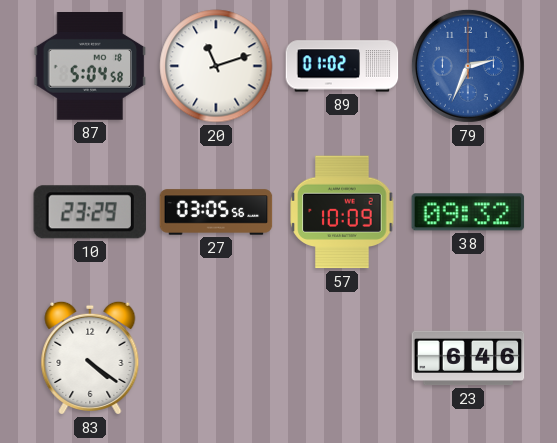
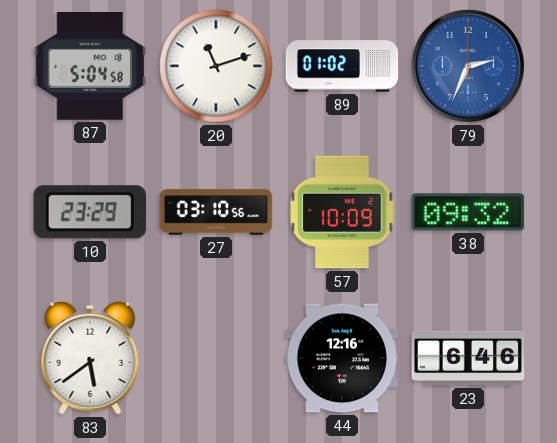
27: 03:05 -> 03:10 (216, 212)
83: 4:21 -> 5:39 (90, 358)
44: none -> 12:16 (342, 358)
